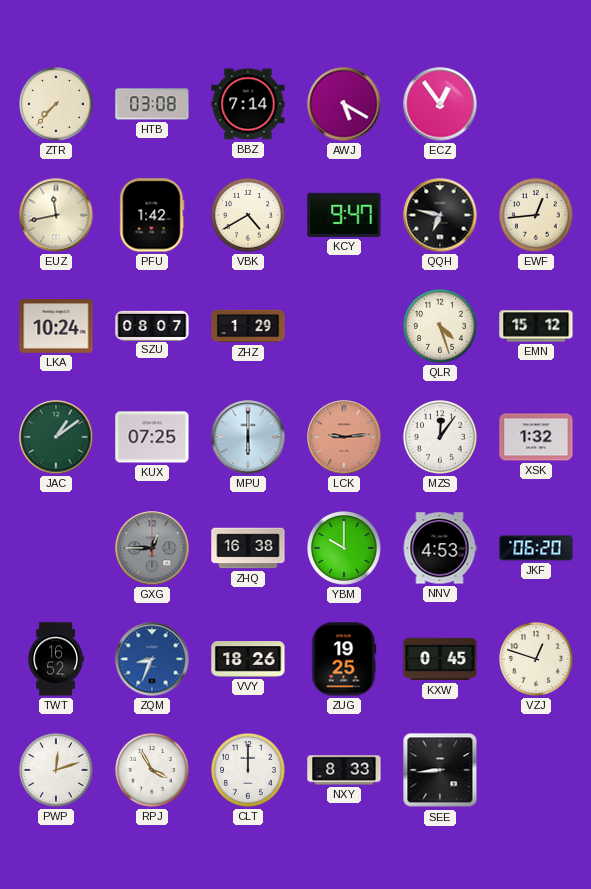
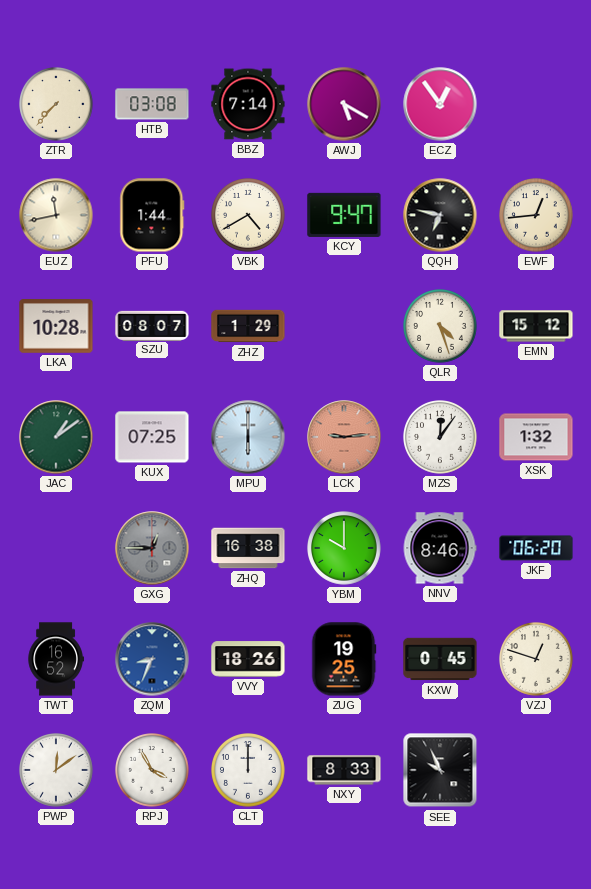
PFU: 1:42 -> 1:44 (152, 215)
LKA: 10:24 -> 10:28 (56, 326)
NNV: 4:53 -> 8:46 (440, 548)
PWP: 12:12 -> 12:09 (57, 771)
SEE: 8:44 -> 9:56 (440, 770)
